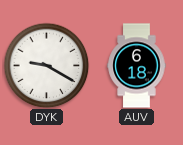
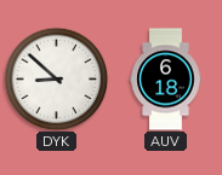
DYK: 9:20 -> 8:52 (56, 78)
